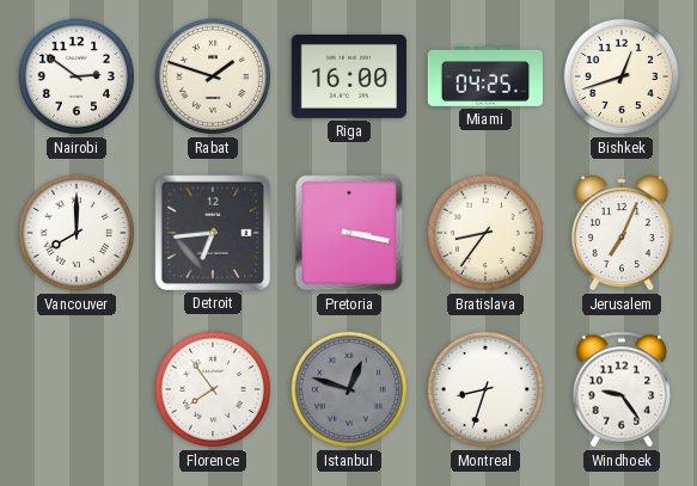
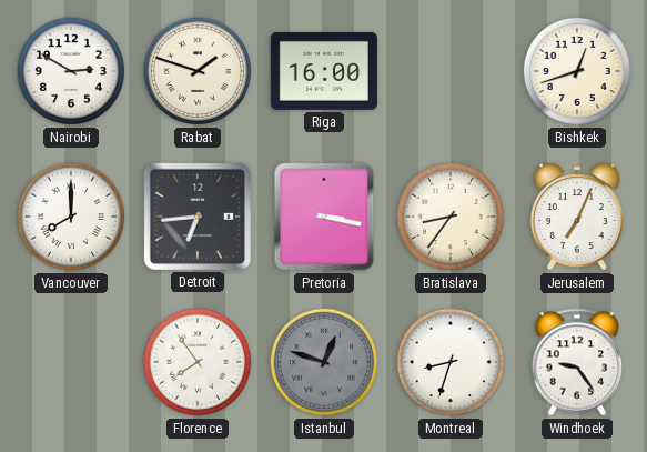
Nairobi: 2:51 -> 2:50 (71, 71)
Miami: 04:25 -> none (484, 76)
